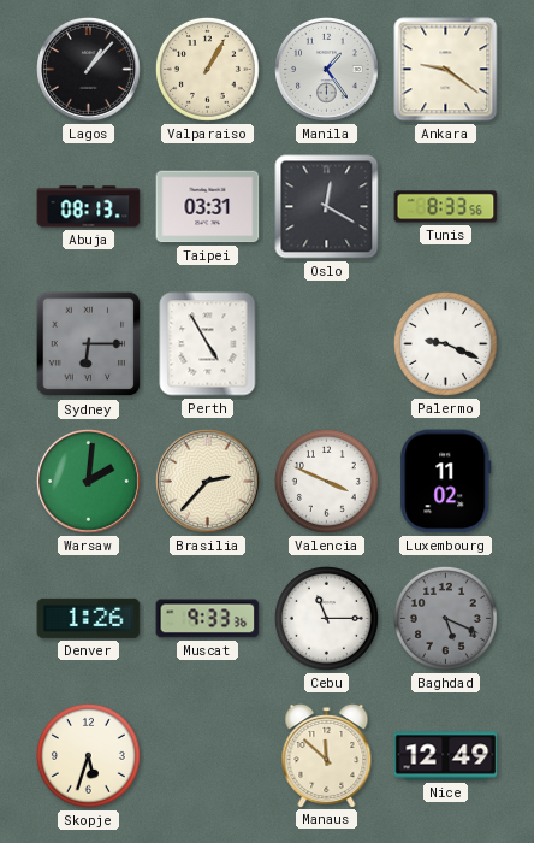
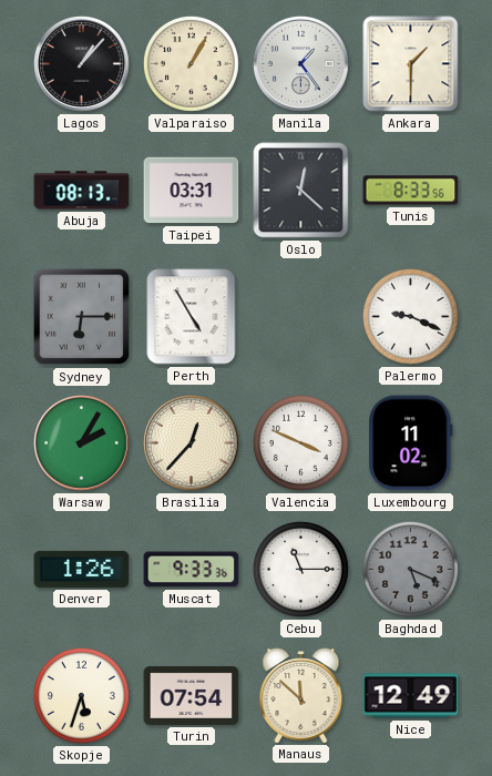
Ankara: 9:21 -> 1:30 (411, 64)
Oslo: 12:20 -> 12:22 (301, 191)
Warsaw: 2:01 -> 2:05 (82, 443)
Brasilia: 2:37 -> 12:37 (192, 443)
Turin: none -> 07:54 (192, 695)
